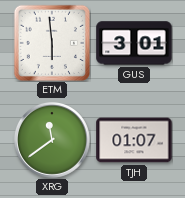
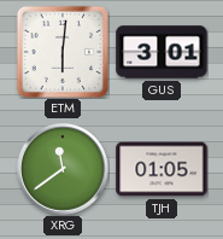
ETM: 5:59 -> 6:01 (61, 51)
TJH: 01:07 -> 01:05 (162, 169)
